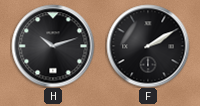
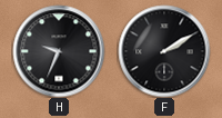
H: 10:12 -> 9:34 (59, 51)
